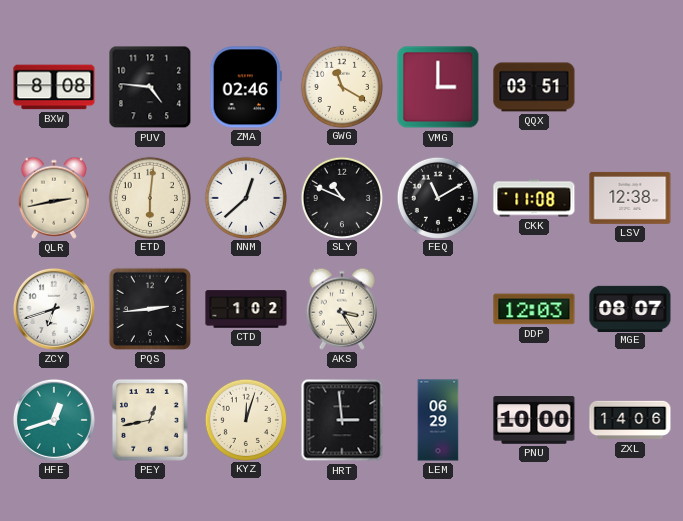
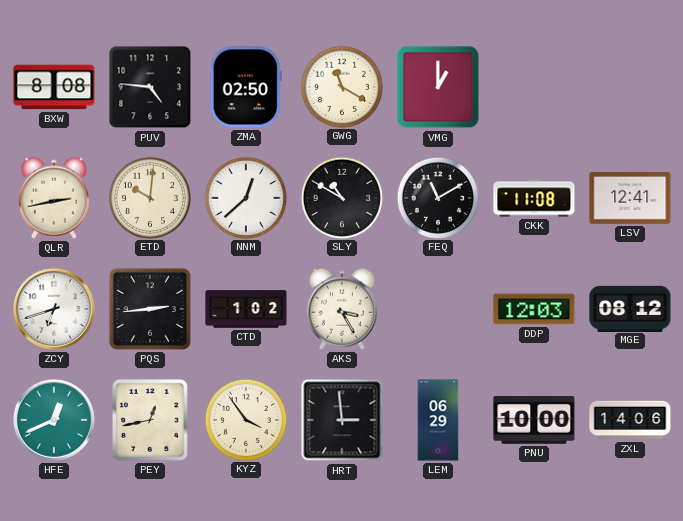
ZMA: 02:46 -> 02:50 (246, 87)
VMG: 3:00 -> 1:00 (438, 87)
QQX: 03:51 -> none (534, 87)
ETD: 6:01 -> 10:01 (149, 197)
SLY: 10:49 -> 10:50 (341, 197)
LSV: 12:38 -> 12:41 (630, 198)
MGE: 08:07 -> 08:12 (630, 308)
HFE: 12:42 -> 12:41 (54, 420)
KYZ: 12:03 -> 3:54 (245, 419)
